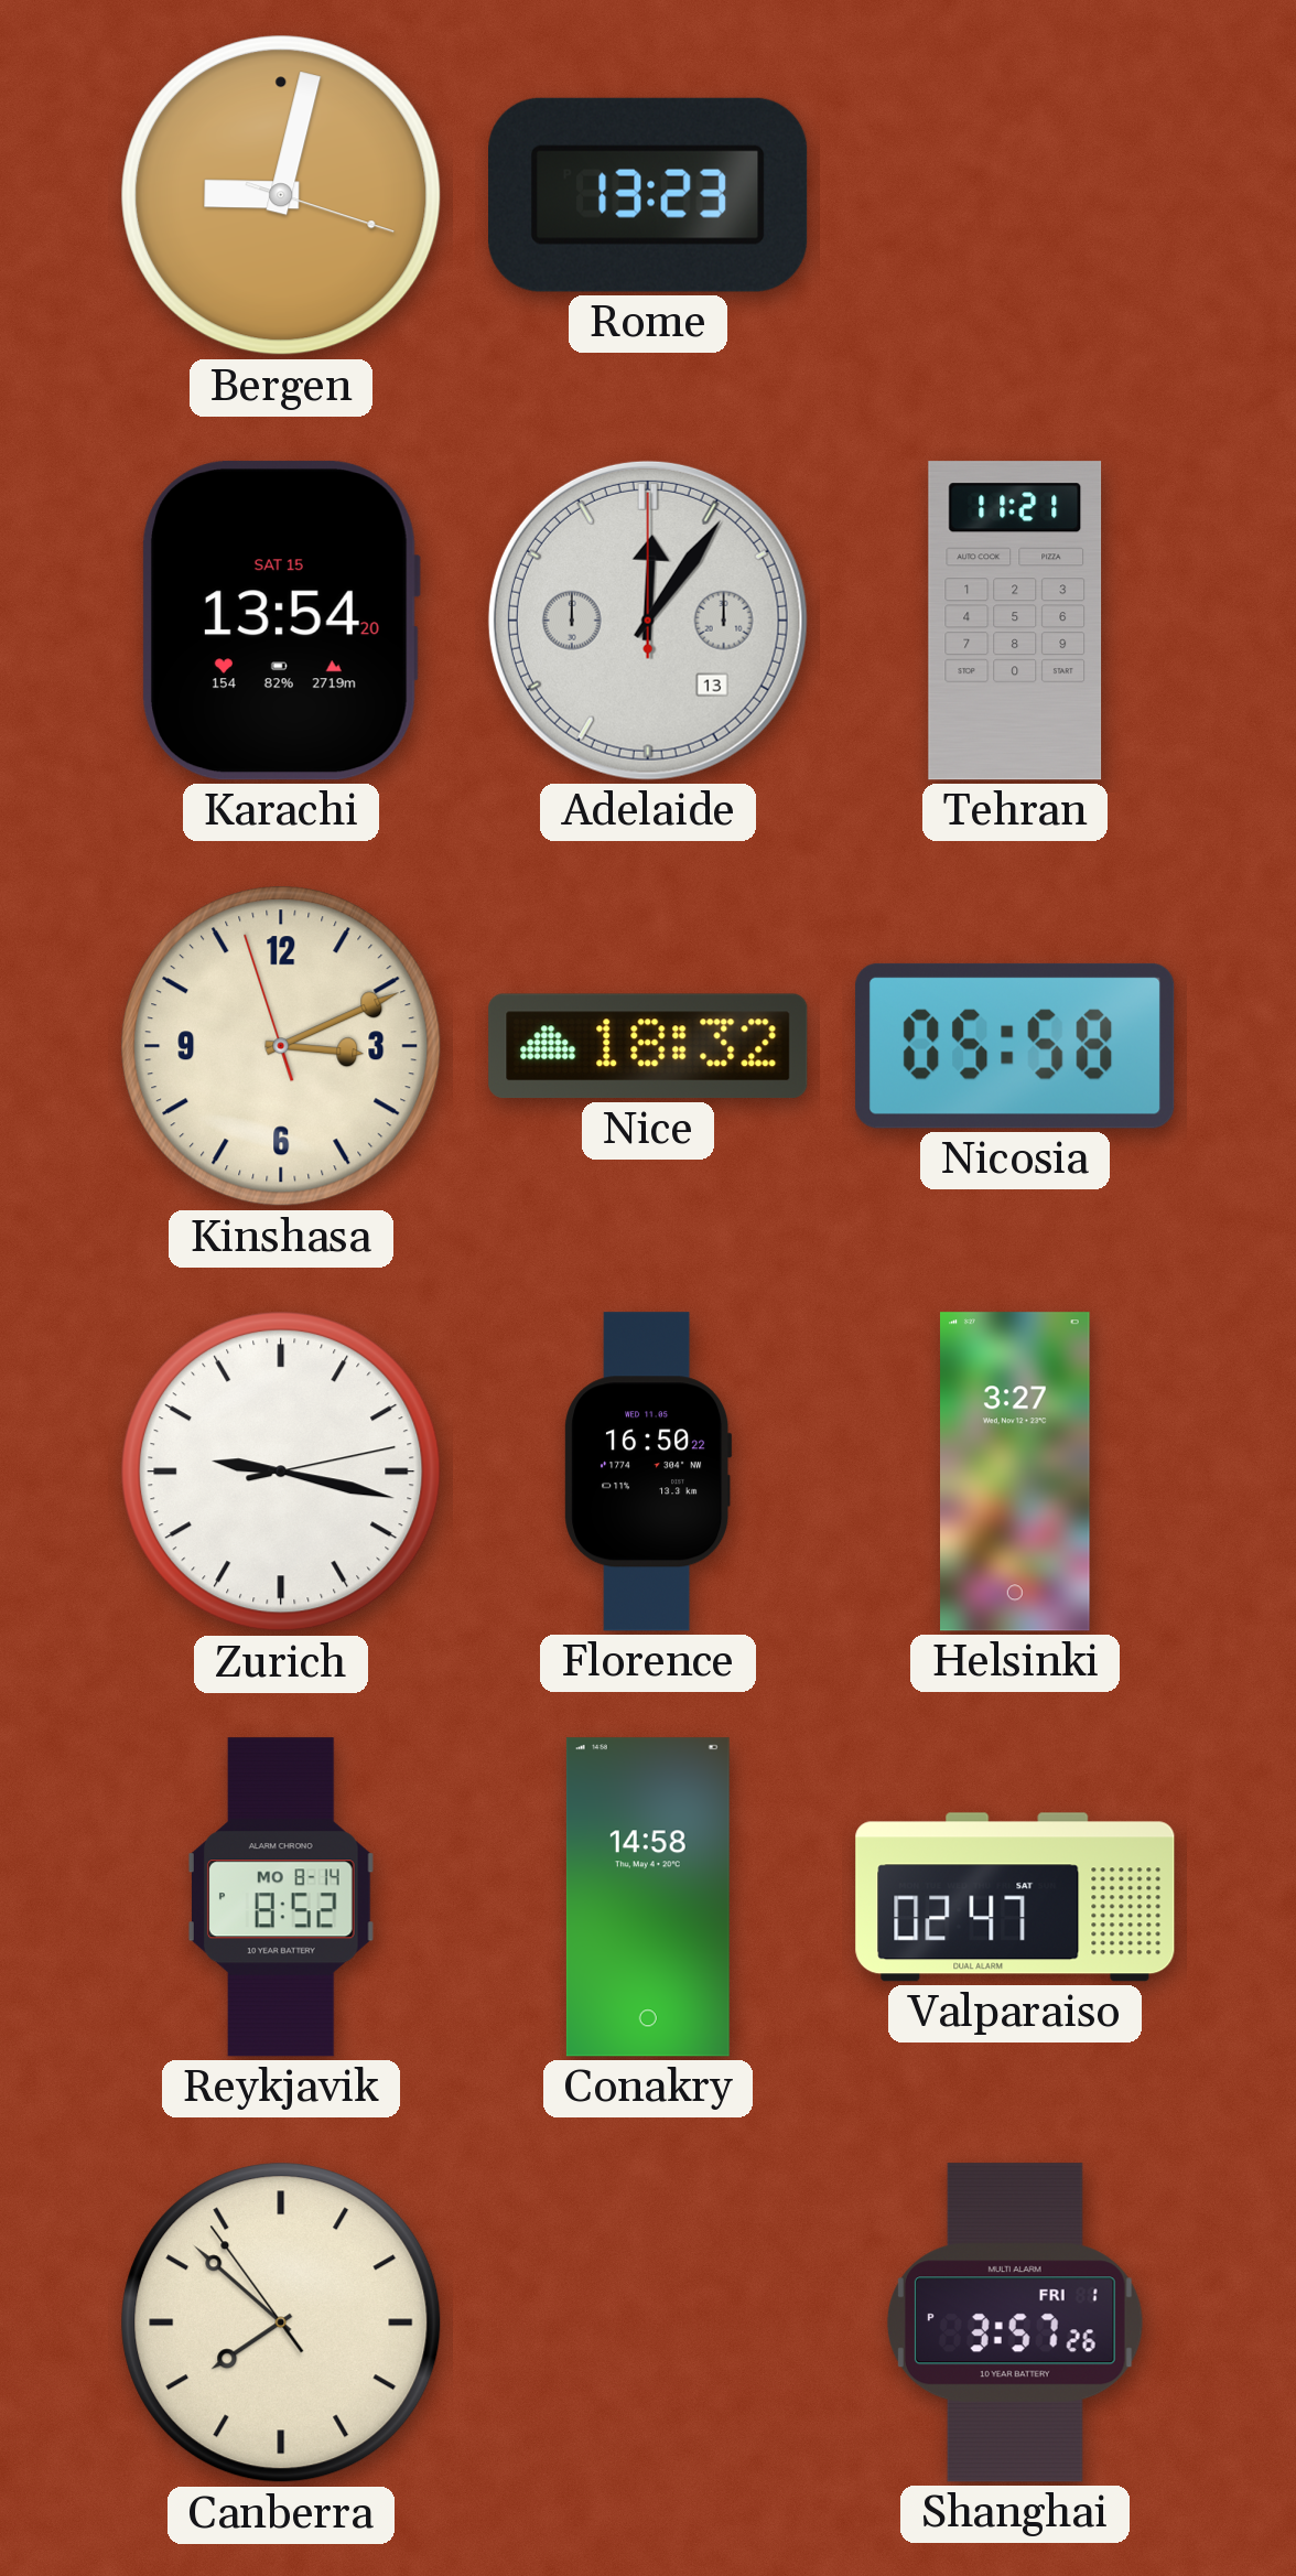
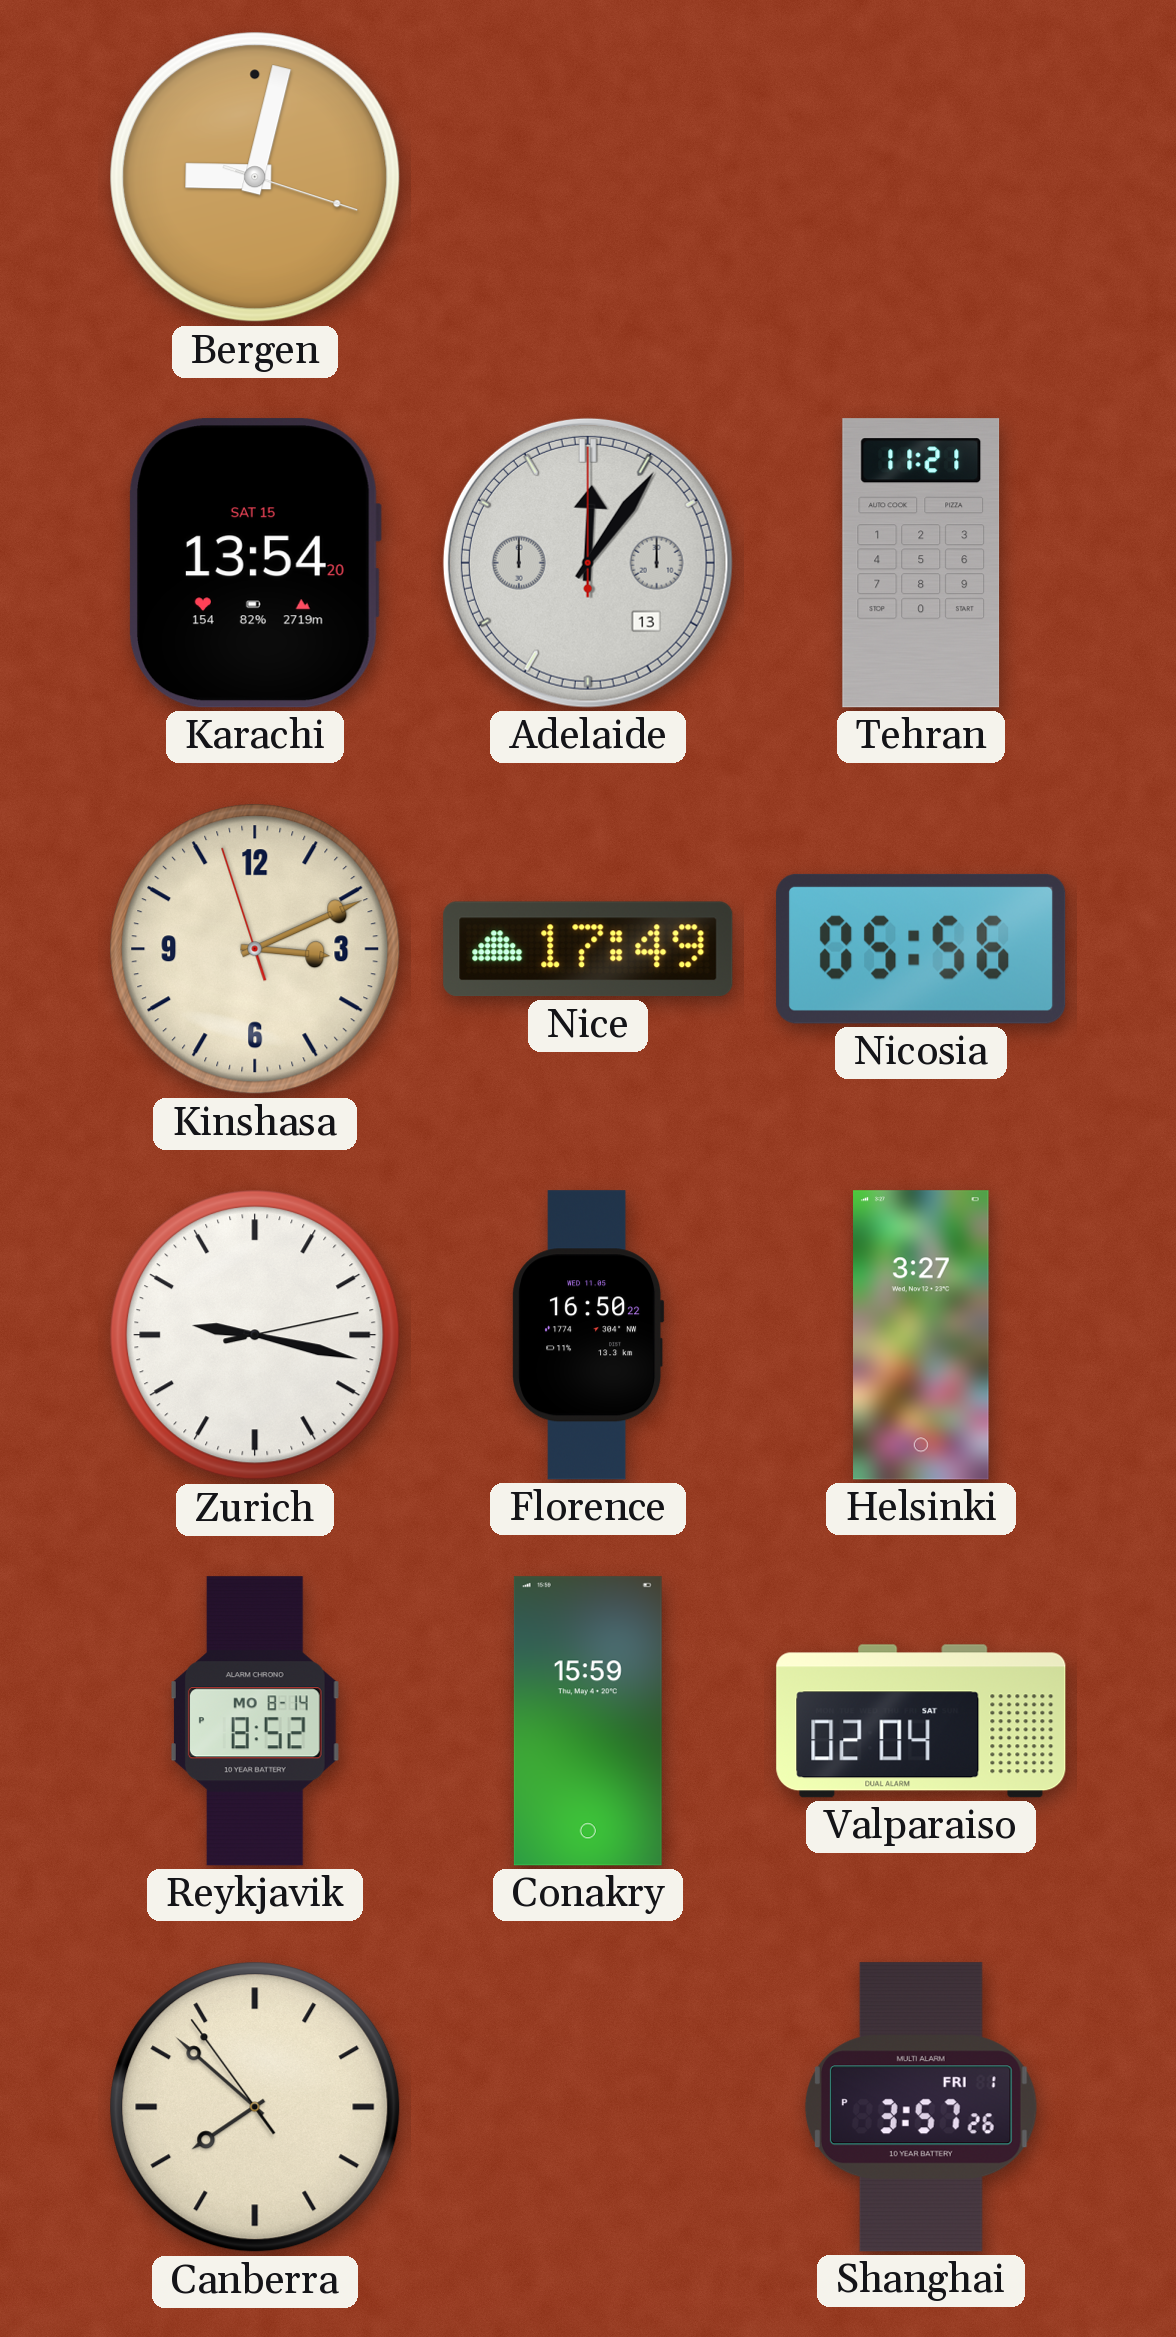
Rome: 13:23 -> none (649, 195)
Nice: 18:32 -> 17:49 (588, 949)
Nicosia: 05:58 -> 05:56 (921, 949)
Conakry: 14:58 -> 15:59 (588, 1721)
Valparaiso: 02:47 -> 02:04 (921, 1721)
